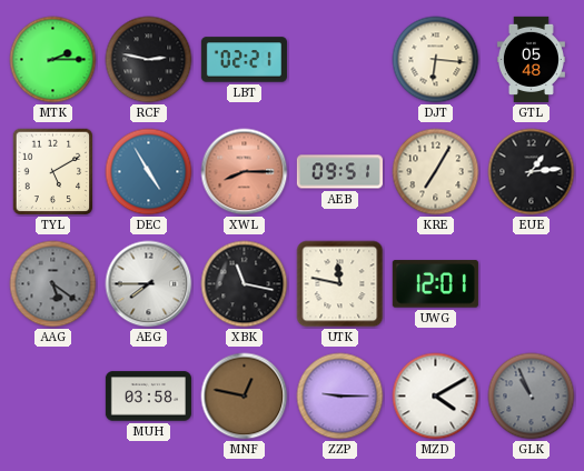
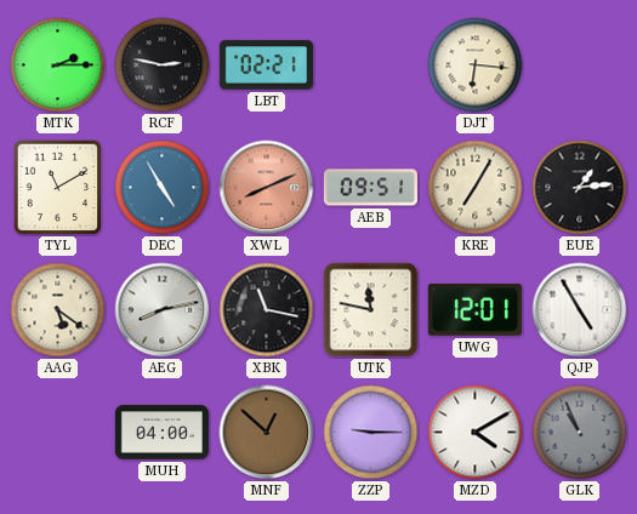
GTL: 05:48 -> none (531, 59)
TYL: 5:10 -> 11:10 (58, 188)
XWL: 8:15 -> 8:11 (267, 188)
AAG dial: grey -> cream (58, 310)
AEG: 7:45 -> 8:13 (163, 310)
QJP: none -> 4:55 (580, 310)
MUH: 03:58 -> 04:00 (161, 433)
MNF: 12:47 -> 12:52 (267, 433)
